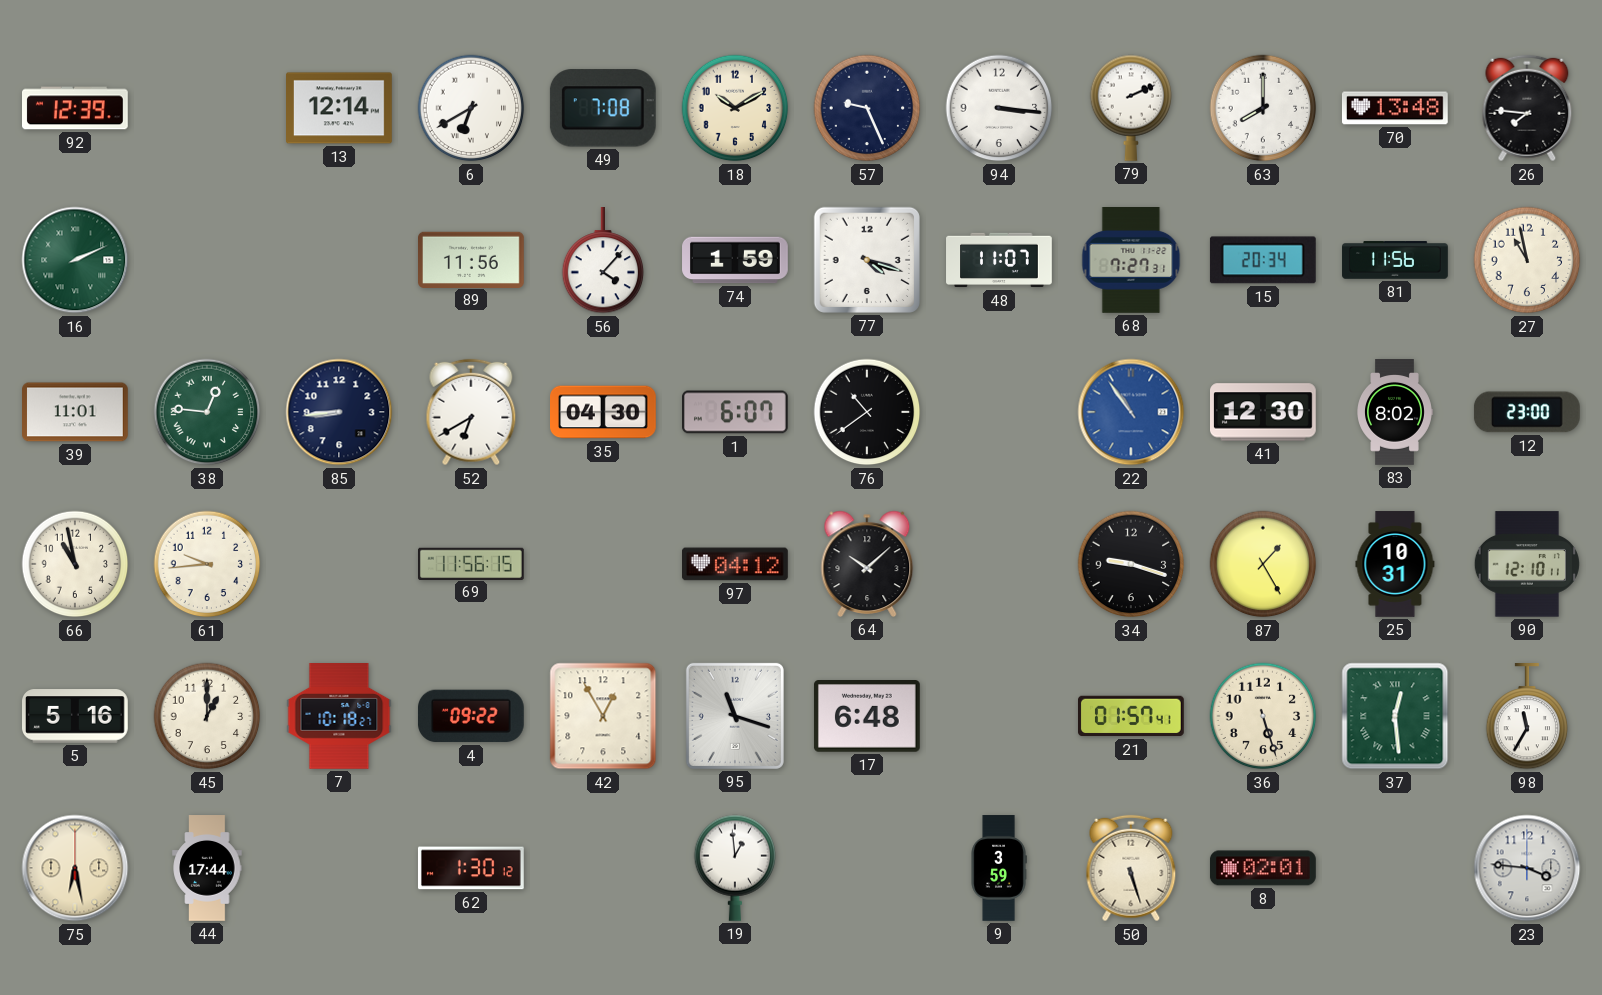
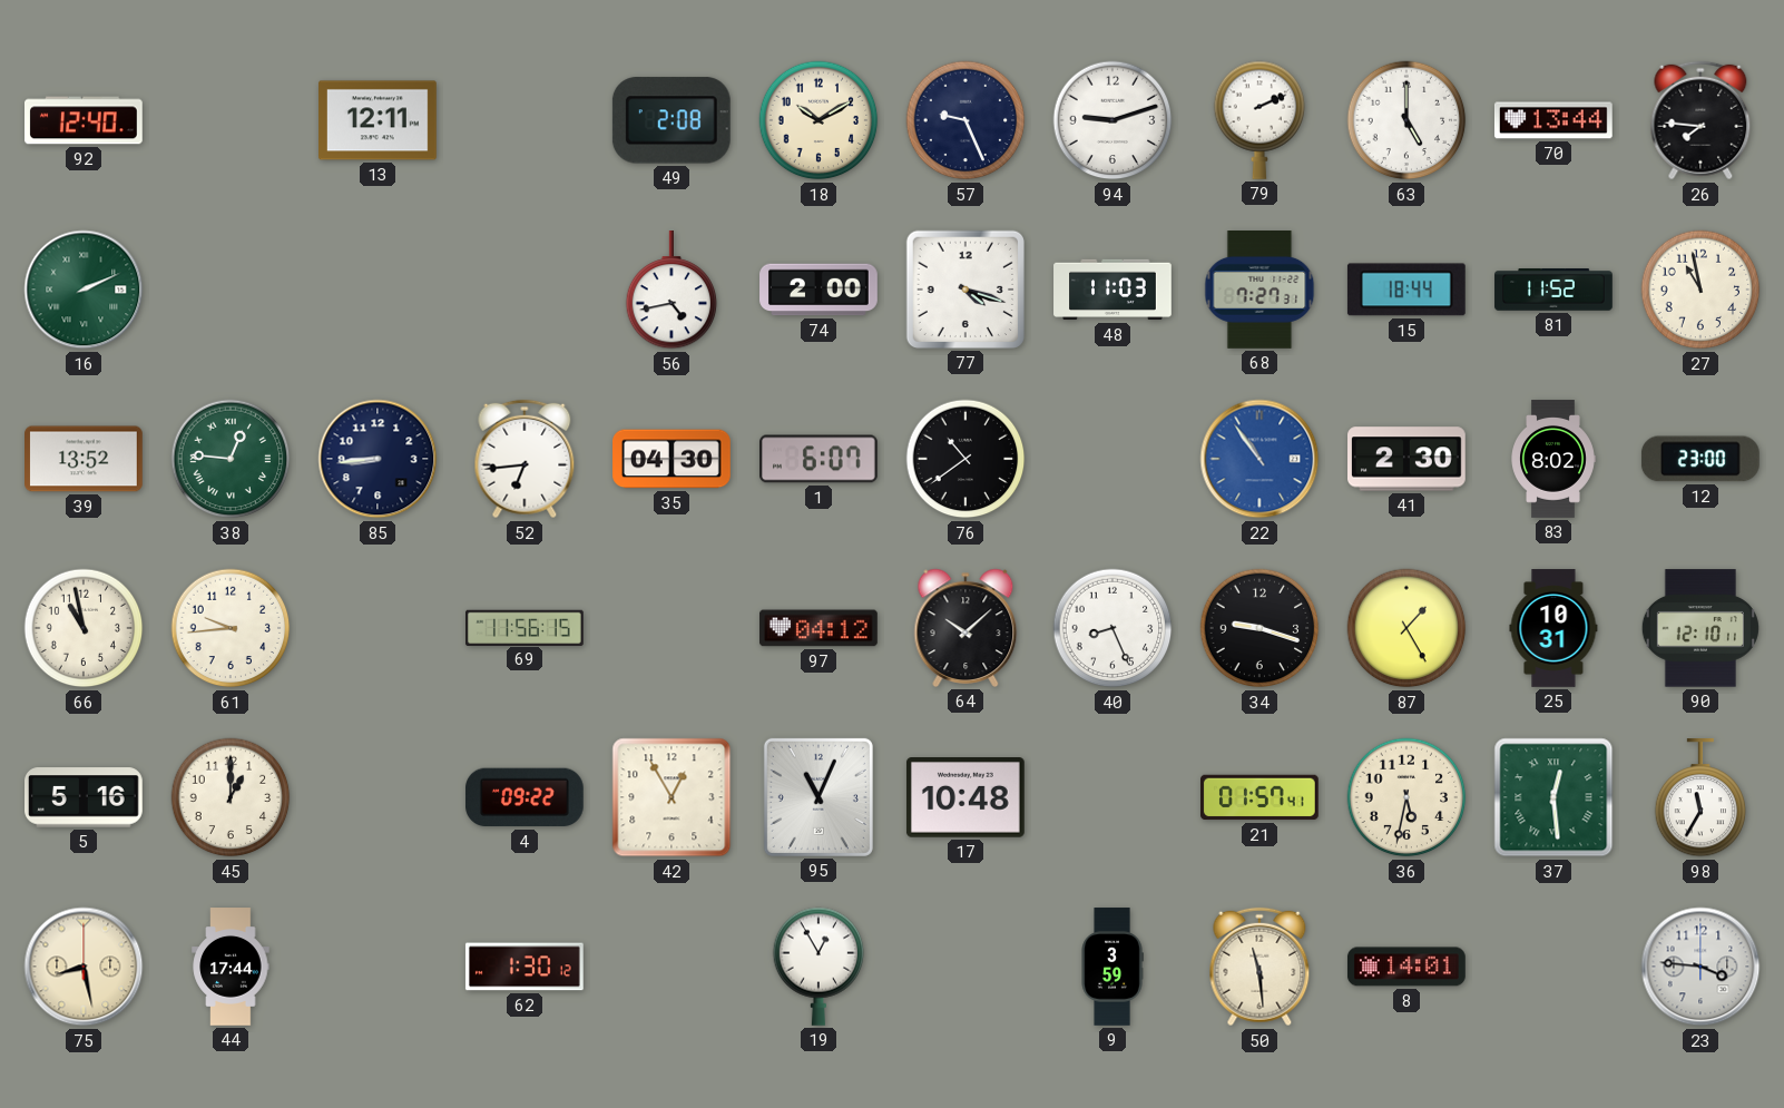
92: 12:39 -> 12:40 (85, 120)
13: 12:14 -> 12:11 (379, 120)
6: 6:40 -> none (471, 108)
49: 7:08 -> 2:08 (672, 120)
94: 3:16 -> 9:12 (1112, 120)
63: 8:00 -> 5:00 (1406, 120)
70: 13:48 -> 13:44 (1553, 120)
89: 11:56 -> none (472, 259)
56: 4:07 -> 4:43 (672, 291)
74: 1:59 -> 2:00 (819, 290)
48: 11:07 -> 11:03 (1112, 290)
15: 20:34 -> 18:44 (1406, 290)
81: 11:56 -> 11:52 (1553, 290)
39: 11:01 -> 13:52 (85, 459)
52: 6:40 -> 6:44 (525, 459)
41: 12:30 -> 2:30 (1408, 459)
40: none -> 8:26 (1112, 628)
7: 10:18 -> none (339, 717)
95: 11:18 -> 11:04 (819, 797)
17: 6:48 -> 10:48 (965, 798)
36: 5:27 -> 5:32 (1406, 797)
75: 6:28 -> 8:28 (84, 967)
19: 12:59 -> 12:55 (819, 967)
50: 5:27 -> 11:29 (1259, 967)
8: 02:01 -> 14:01 (1406, 967)
